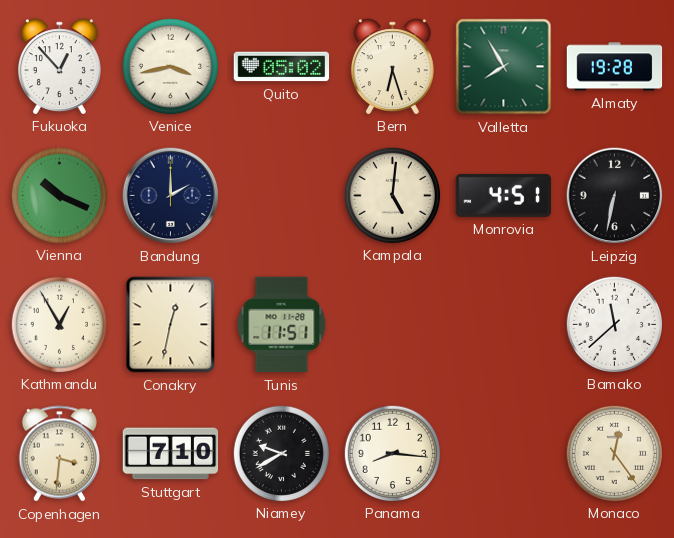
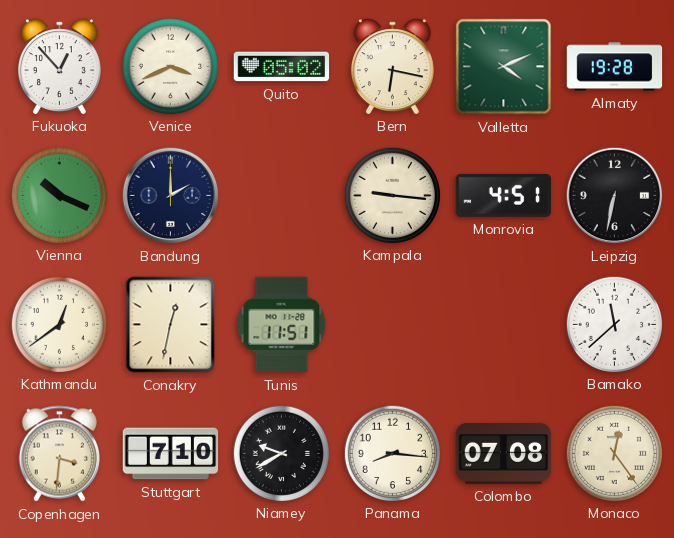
Venice: 3:43 -> 3:41 (170, 66)
Bern: 6:27 -> 6:17 (392, 66)
Valletta: 7:55 -> 4:11 (504, 67)
Kampala: 5:01 -> 9:16 (392, 195)
Kathmandu: 12:55 -> 12:39 (59, 324)
Colombo: none -> 07:08 (504, 454)
